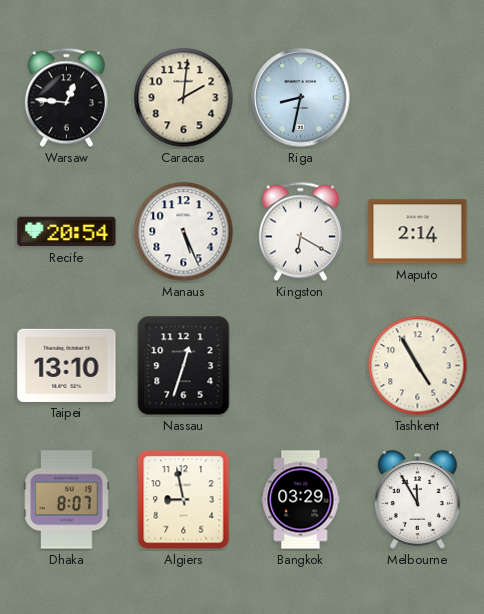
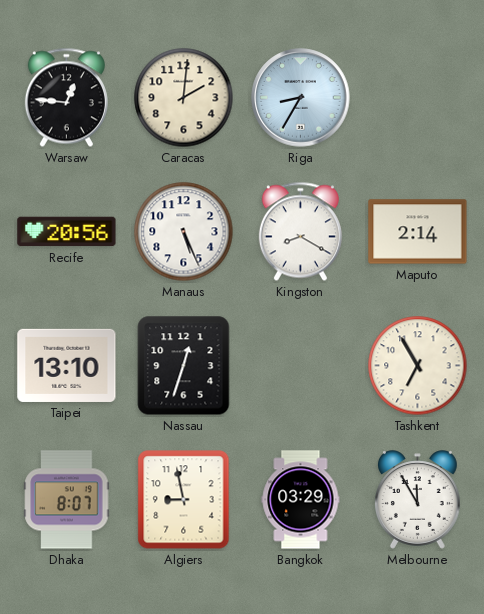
Riga: 8:32 -> 8:35 (301, 98)
Recife: 20:54 -> 20:56 (67, 232)
Kingston: 6:20 -> 8:20 (300, 232)
Tashkent: 4:55 -> 6:55 (418, 366)
